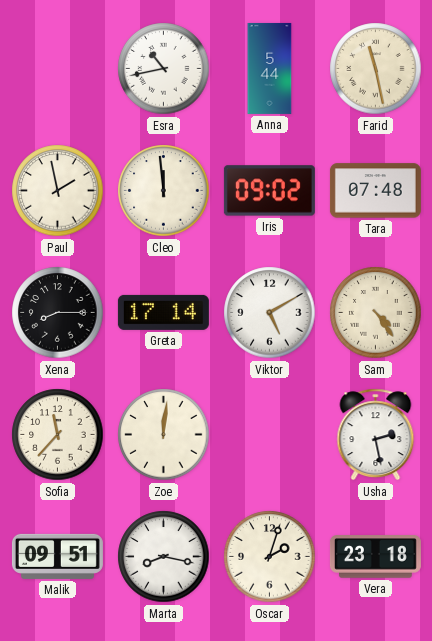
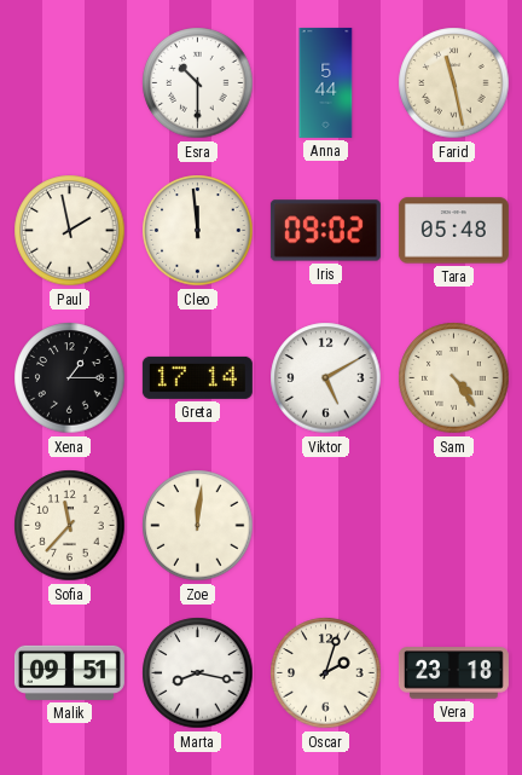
Esra: 10:43 -> 10:30 (198, 83)
Tara: 07:48 -> 05:48 (453, 231)
Xena: 8:15 -> 1:15 (70, 378)
Usha: 2:28 -> none (376, 435)
